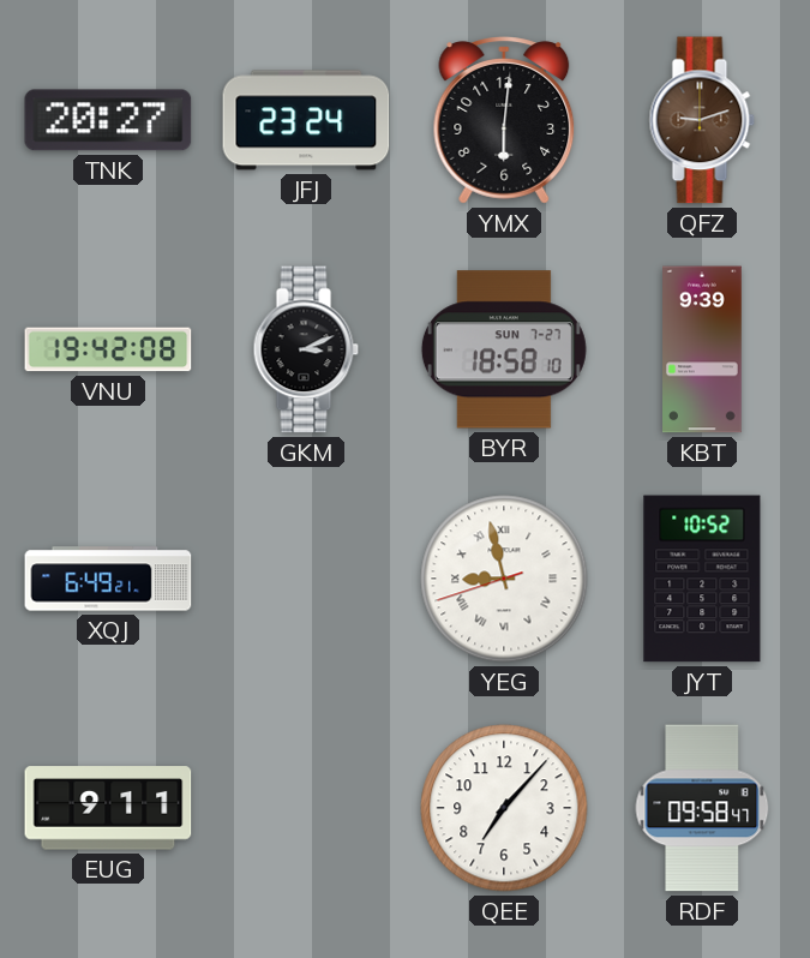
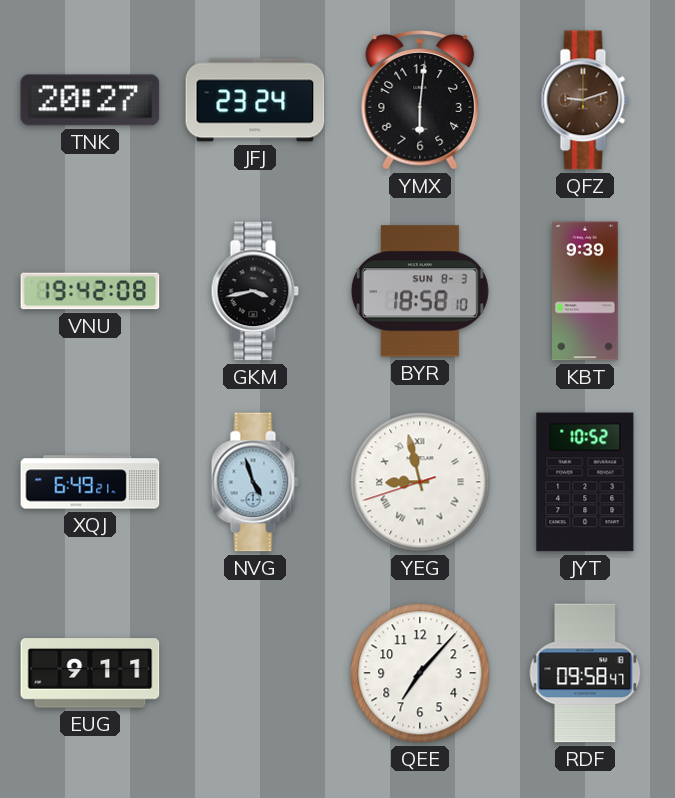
GKM: 3:11 -> 3:43 (255, 291)
BYR date: SUN 7-27 -> SUN 8-3 (420, 291)
NVG: none -> 4:57 (255, 482)
